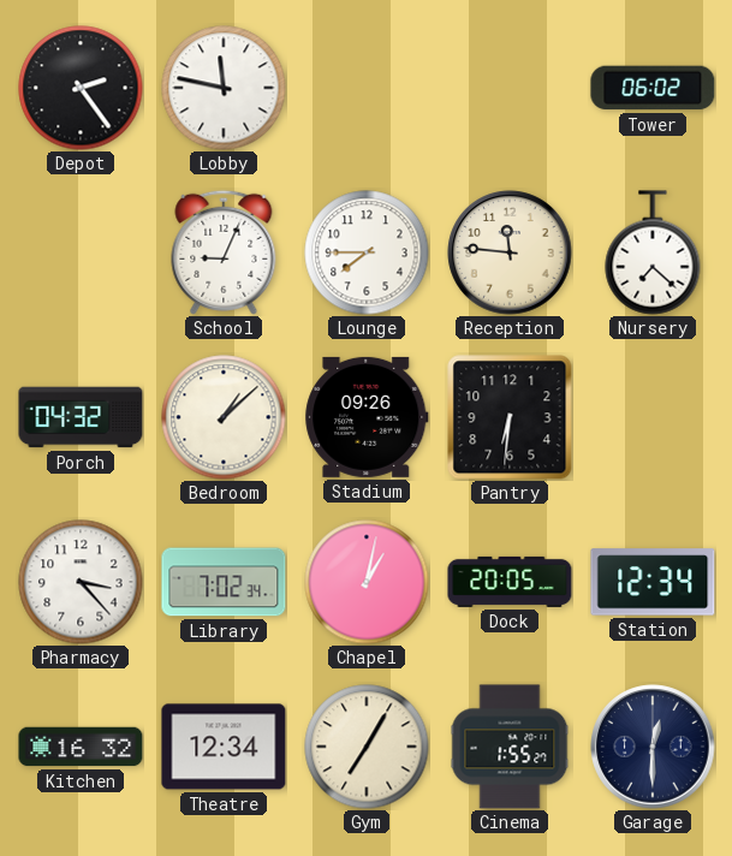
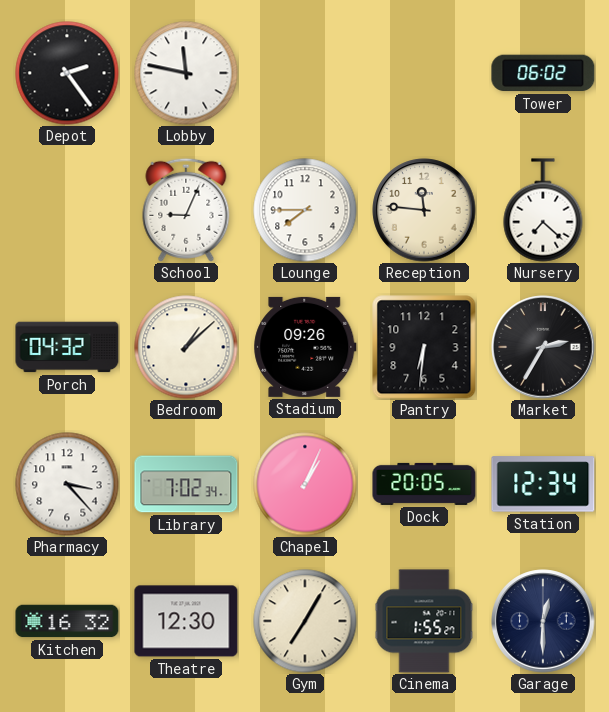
Market: none -> 2:35 (543, 347)
Chapel: 1:02 -> 1:04 (305, 484)
Theatre: 12:34 -> 12:30 (186, 621)
